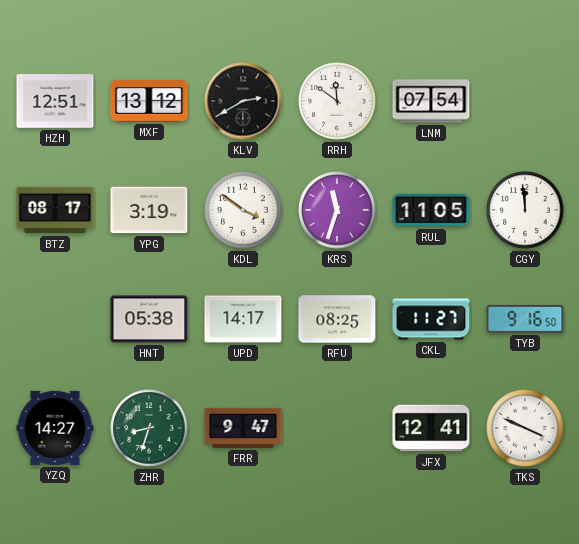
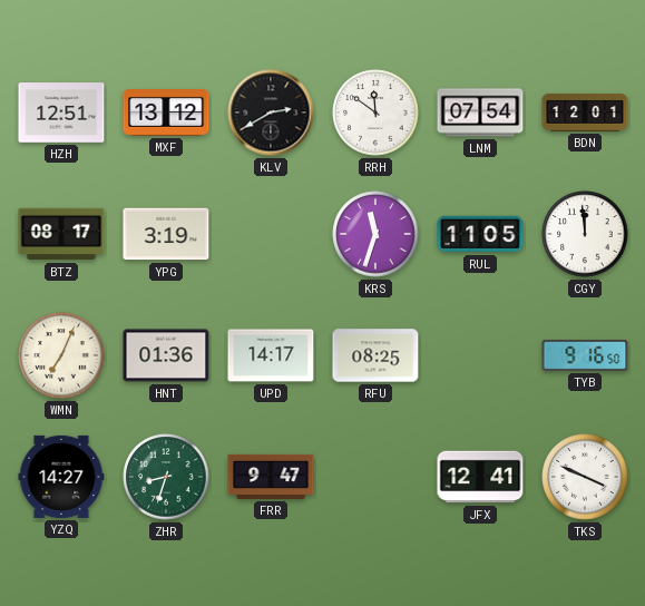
BDN: none -> 12:01 (585, 113)
KDL: 3:51 -> none (243, 210)
WMN: none -> 7:04 (61, 355)
HNT: 05:38 -> 01:36 (166, 355)
CKL: 11:27 -> none (431, 319)
